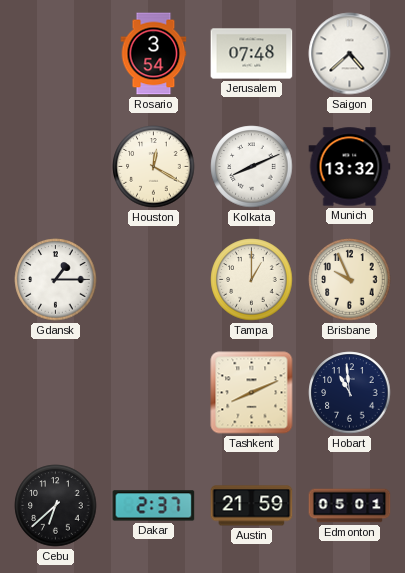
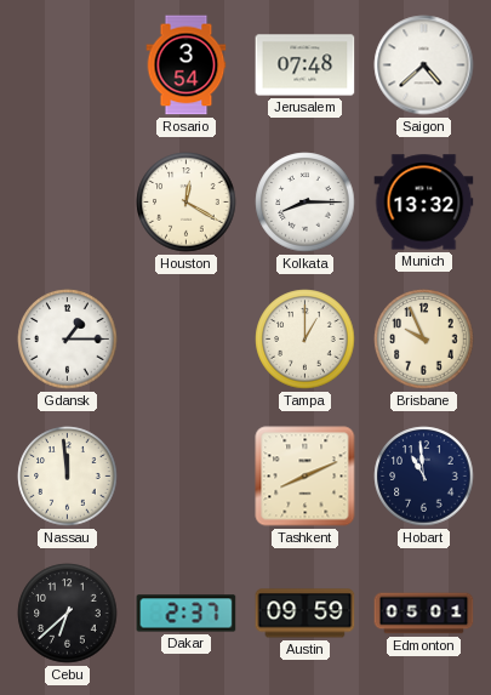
Kolkata: 8:11 -> 8:15 (306, 203)
Nassau: none -> 11:59 (68, 477)
Austin: 21:59 -> 09:59 (306, 614)
